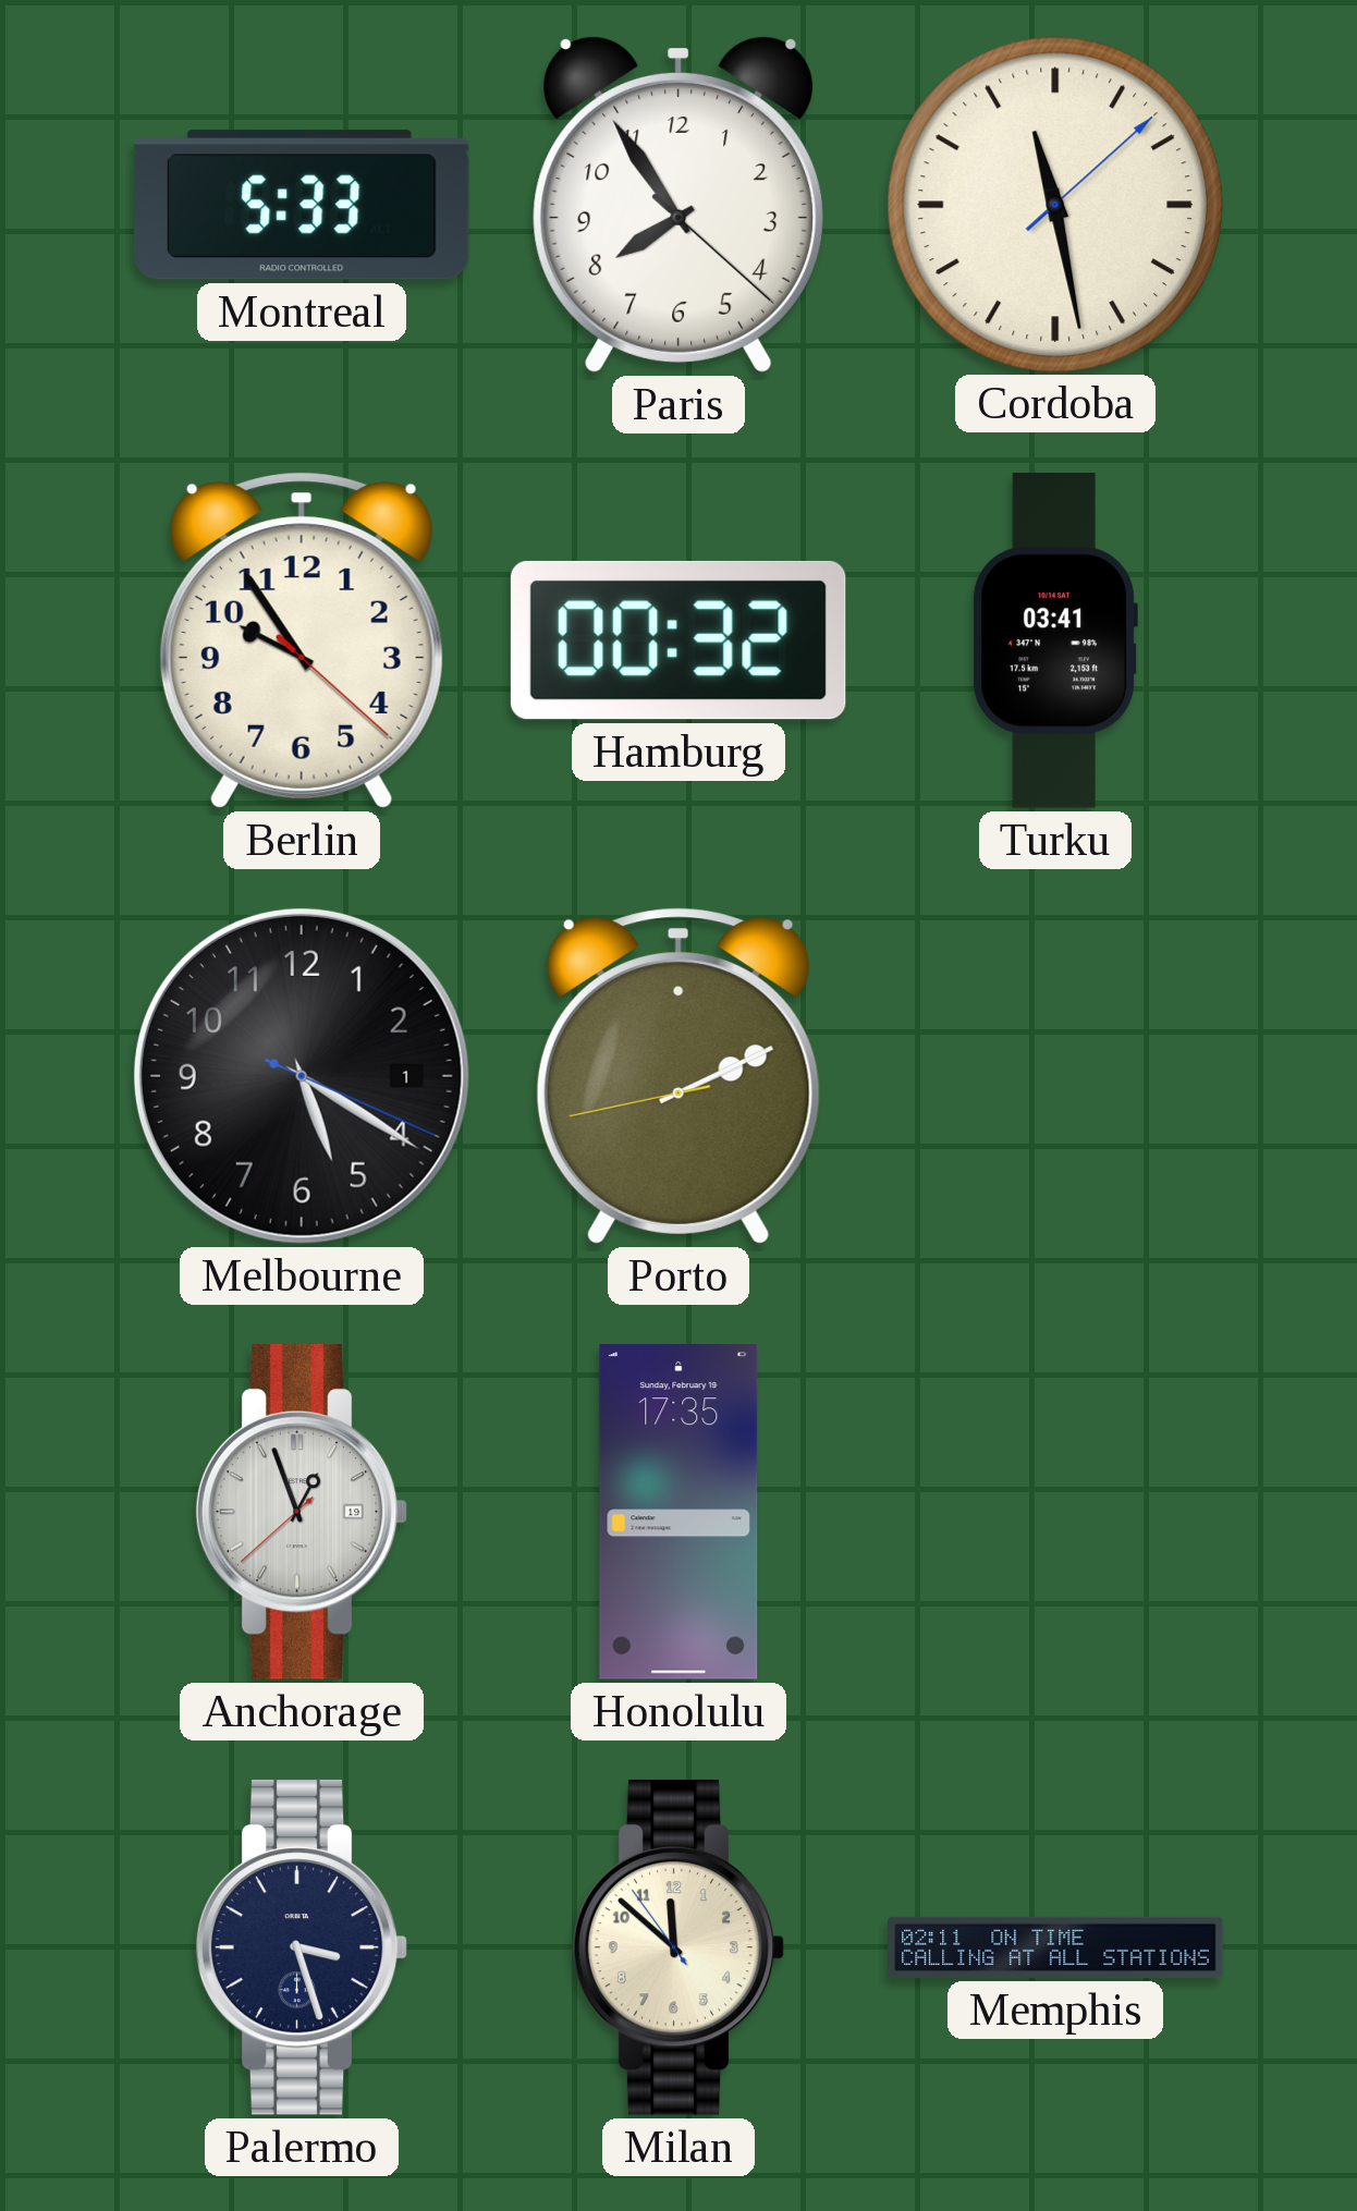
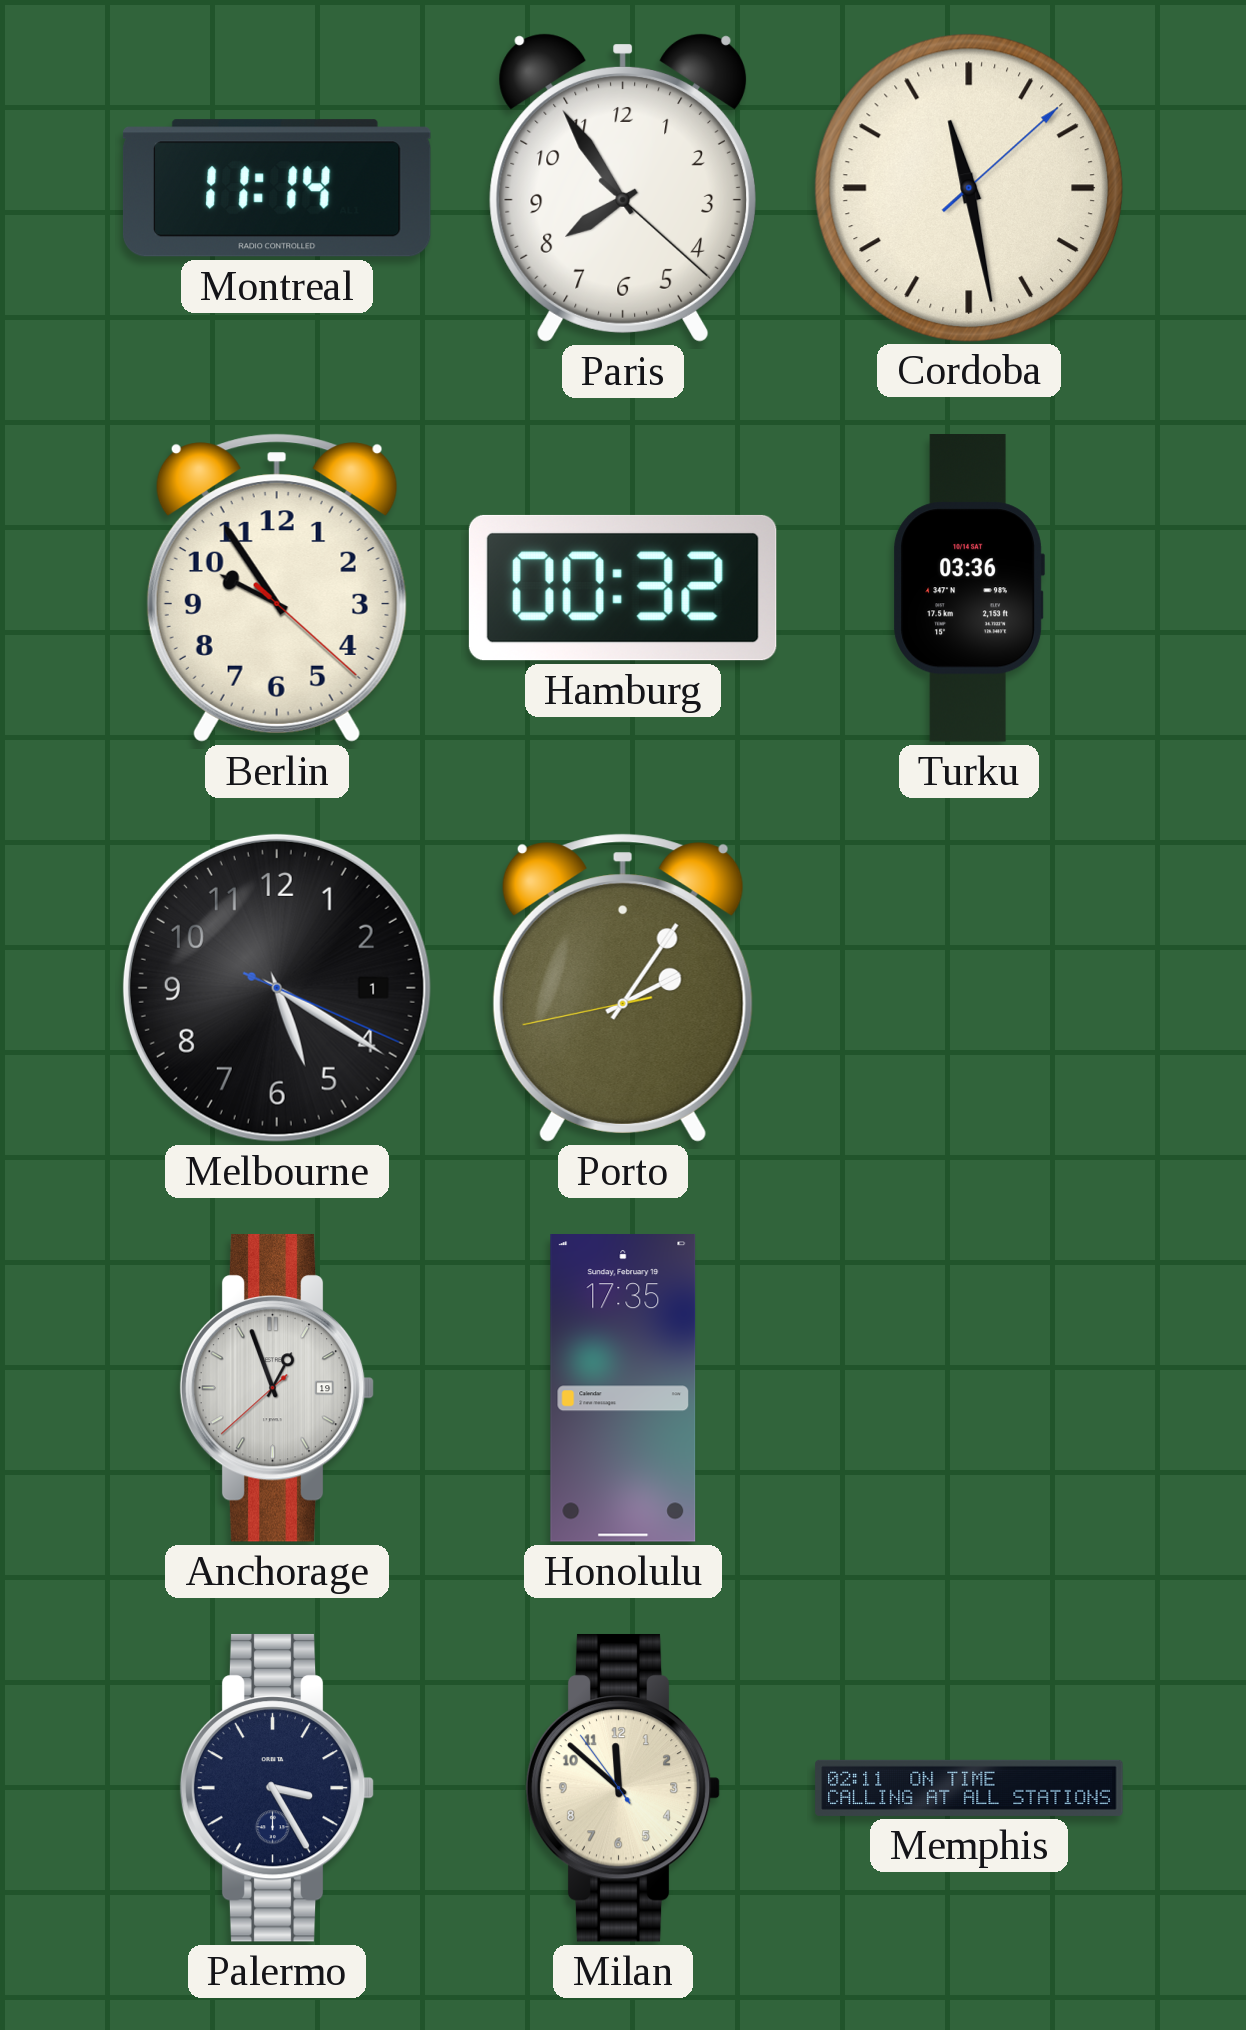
Montreal: 5:33 -> 11:14 (277, 188)
Turku: 03:41 -> 03:36 (969, 589)
Porto: 2:10 -> 2:05 (623, 988)
Palermo: 3:27 -> 3:25 (277, 1788)
